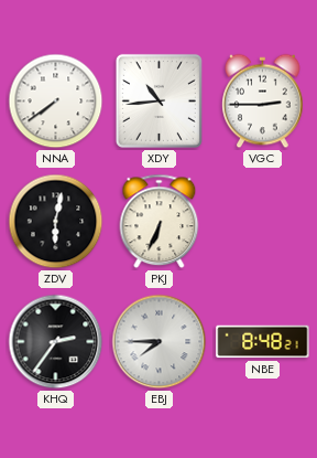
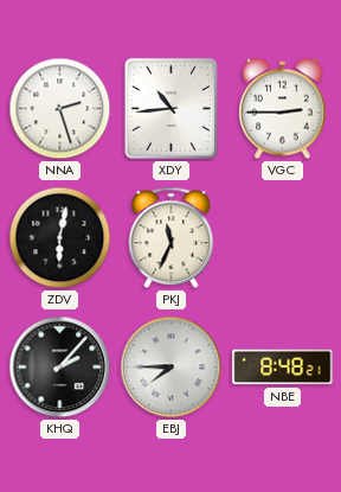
NNA: 7:39 -> 2:27 (60, 109)
PKJ: 6:34 -> 11:34 (172, 238)
KHQ: 2:36 -> 2:07 (60, 368)
